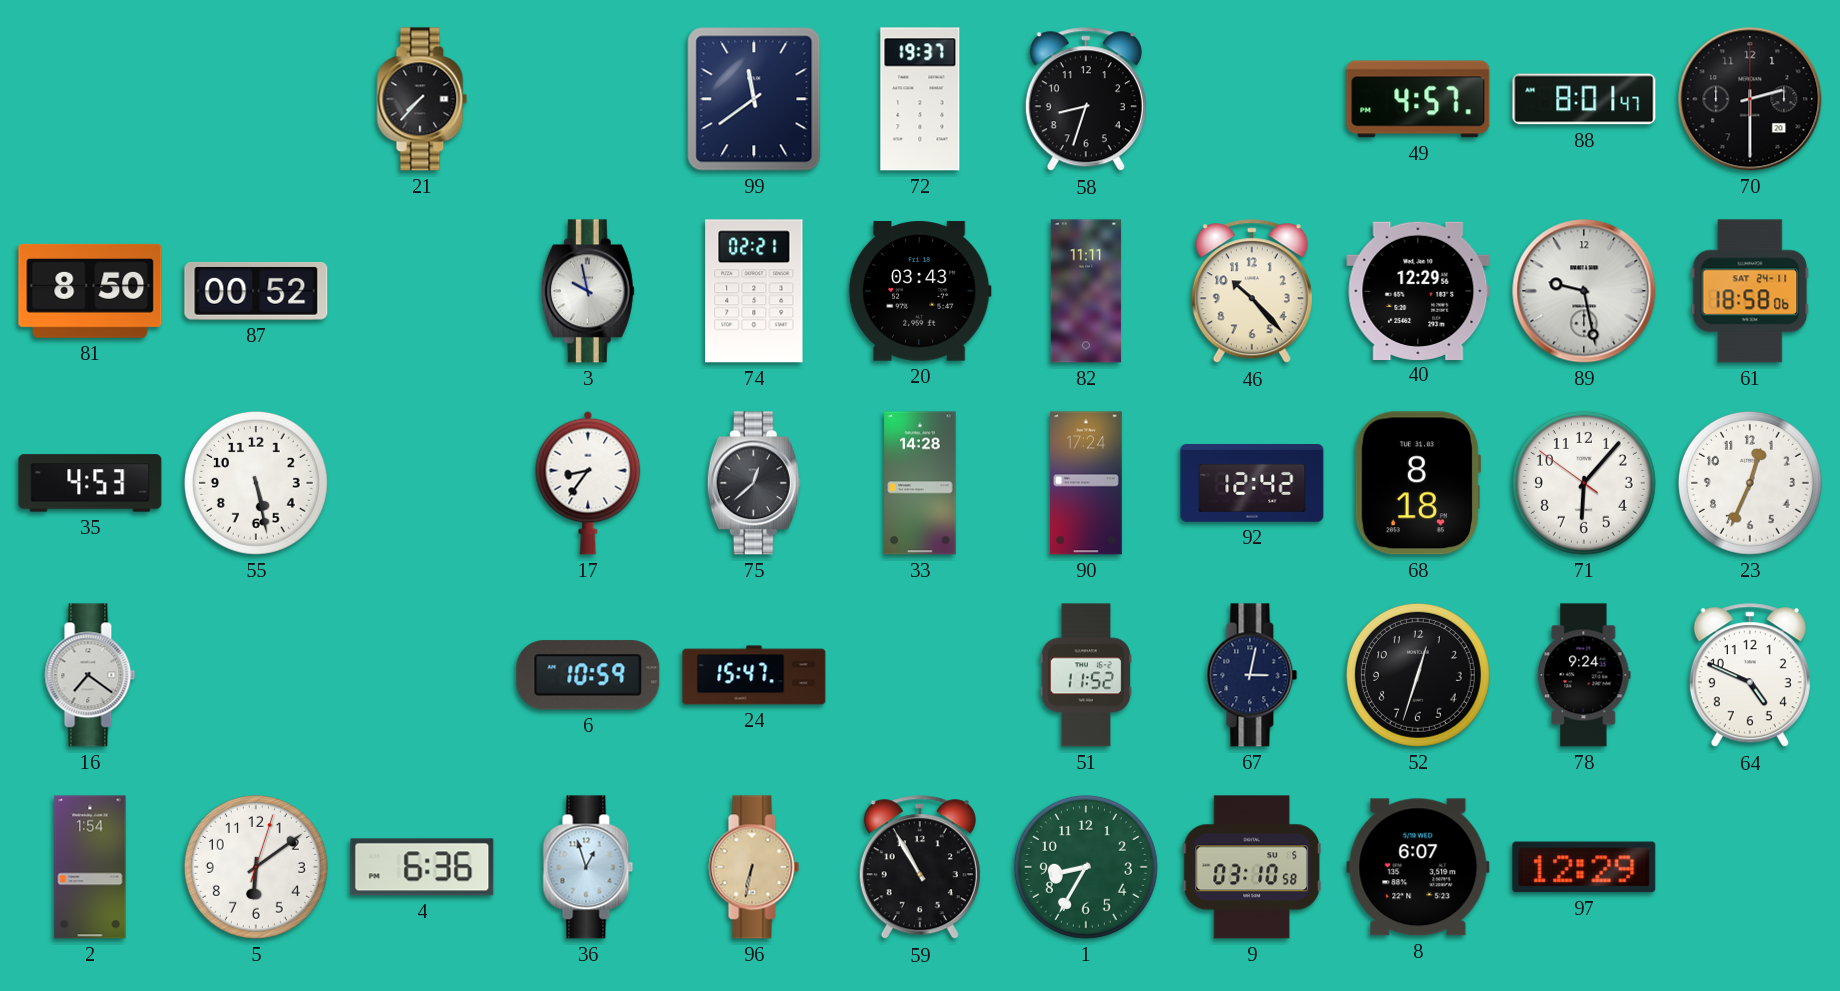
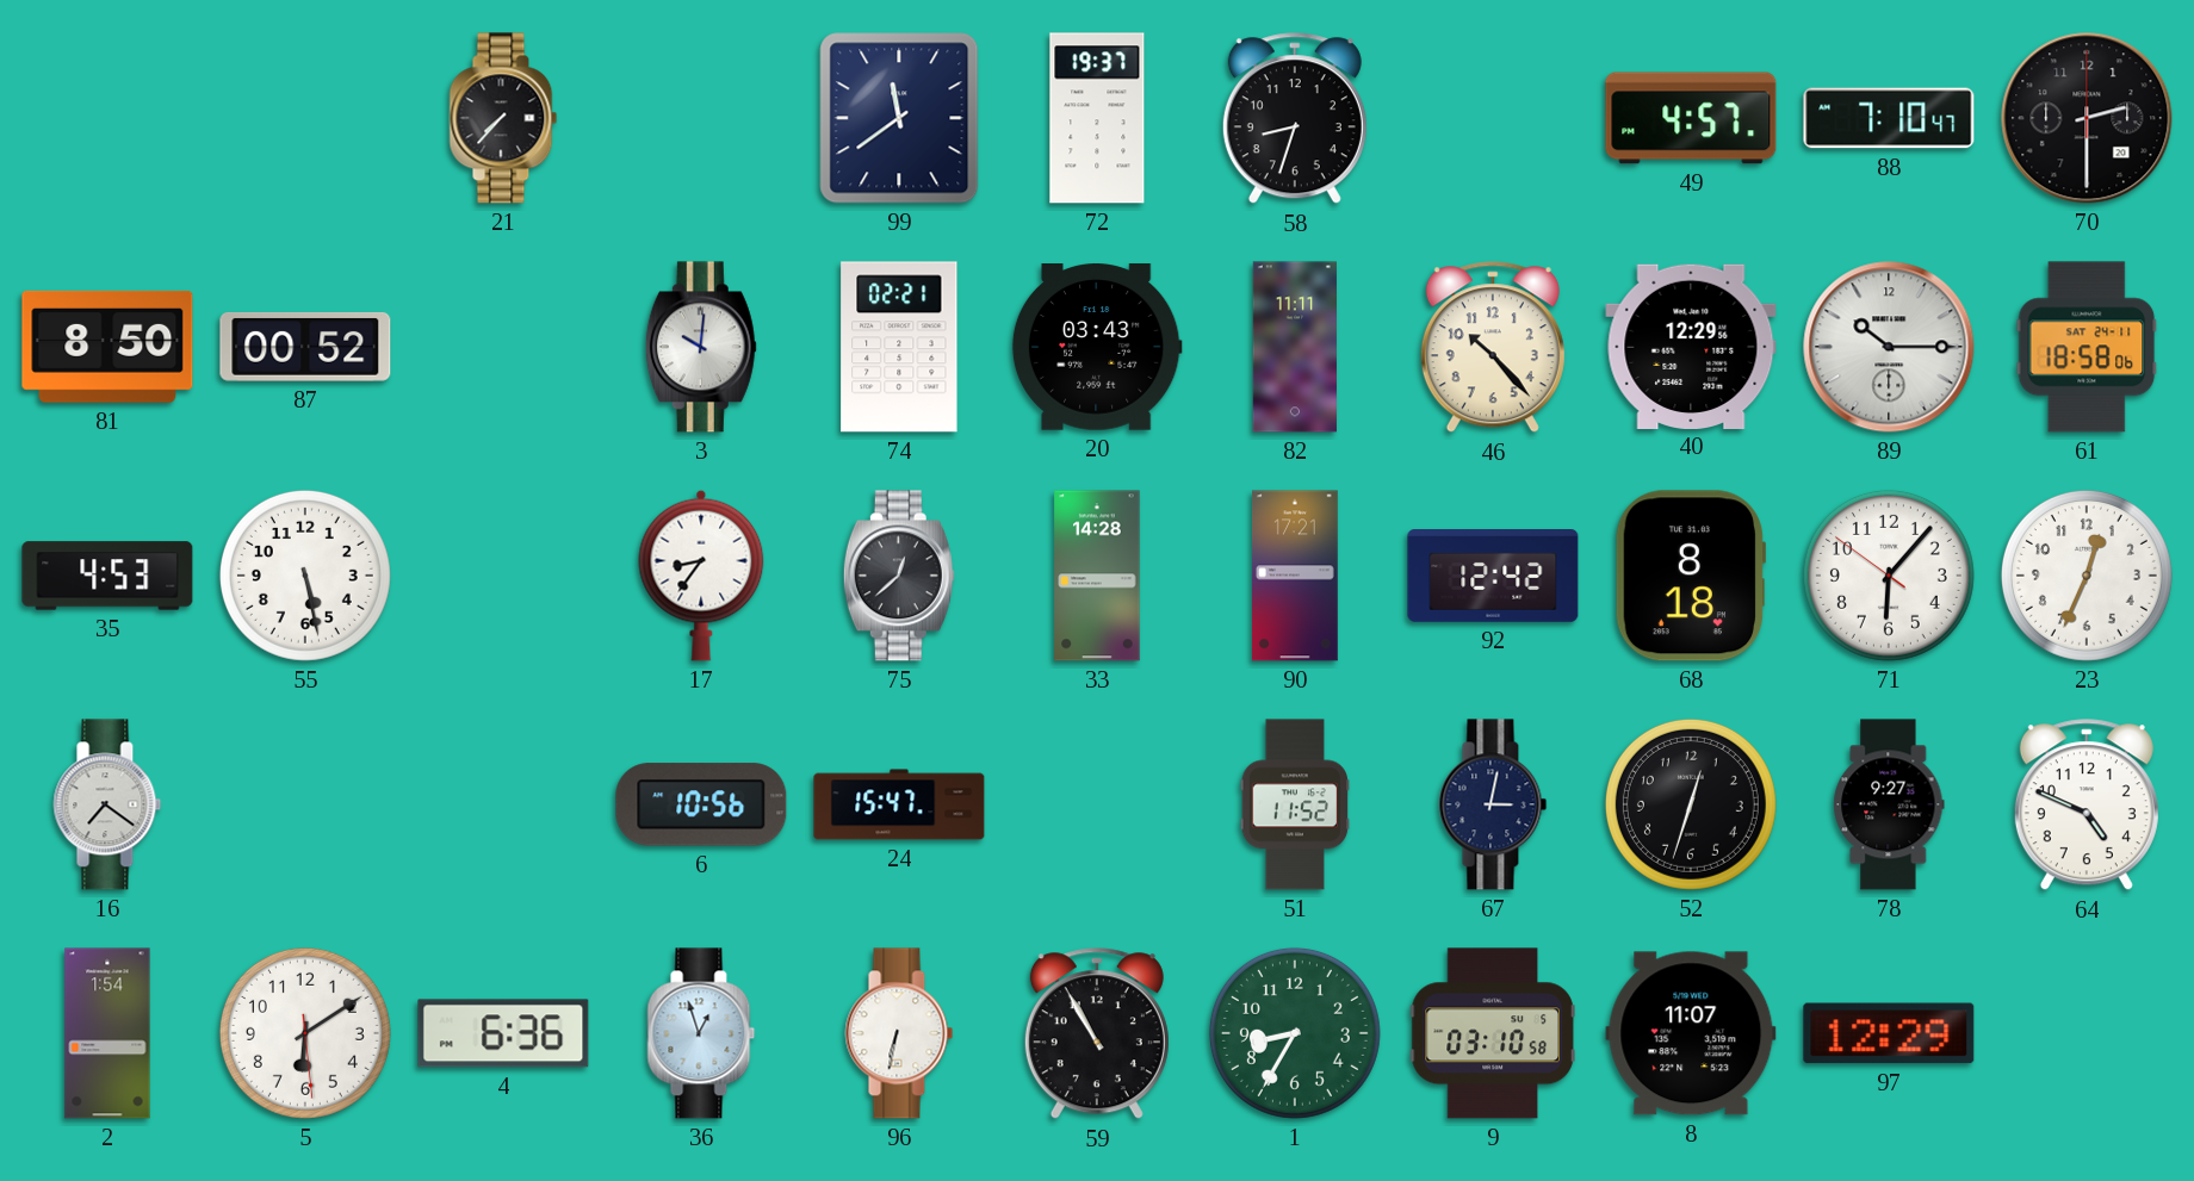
88: 8:01 -> 7:10 (1889, 118)
3: 9:58 -> 10:01 (701, 347)
89: 9:28 -> 10:15 (1889, 347)
90: 17:24 -> 17:21 (1295, 576)
6: 10:59 -> 10:56 (701, 804)
78: 9:24 -> 9:27 (1889, 804)
5: 6:09:03 -> 6:09:29 (305, 1033)
96 dial: champagne -> white (899, 1033)
8: 6:07 -> 11:07 (1691, 1033)
